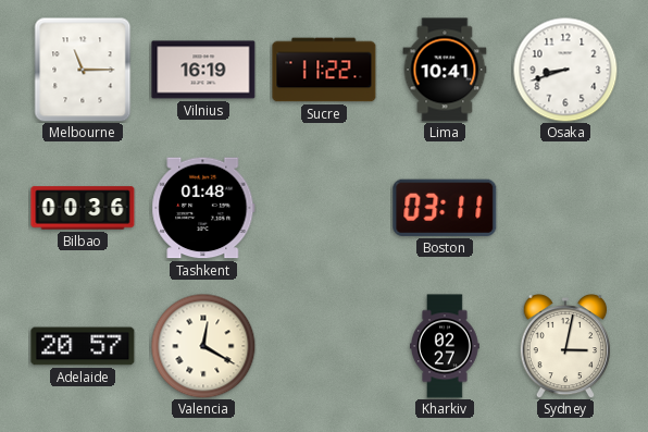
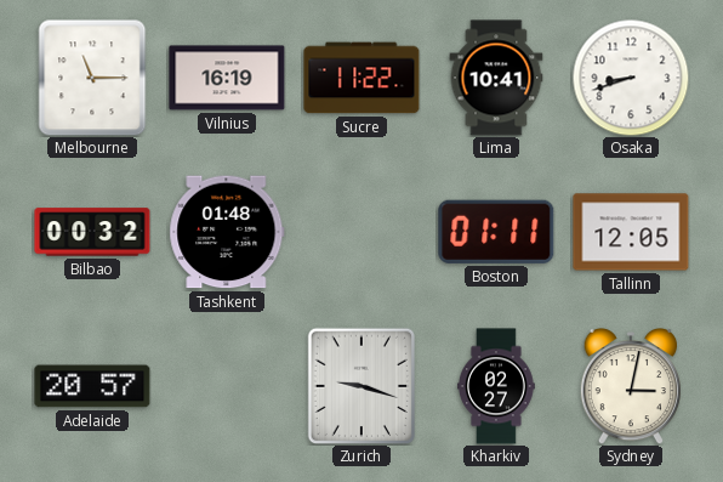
Bilbao: 00:36 -> 00:32 (92, 232)
Boston: 03:11 -> 01:11 (496, 232)
Tallinn: none -> 12:05 (631, 232)
Valencia: 12:20 -> none (203, 346)
Zurich: none -> 9:18 (362, 386)
